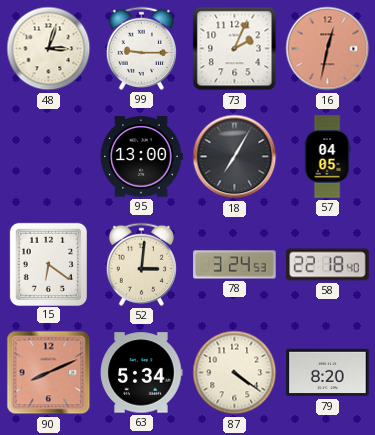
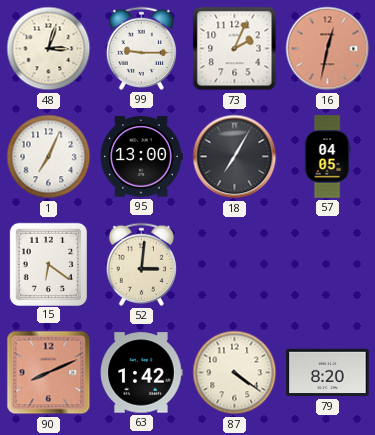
1: none -> 7:04 (49, 157)
78: 3:24 -> none (235, 265)
58: 22:18 -> none (328, 265)
63: 5:34 -> 1:42 (141, 373)
